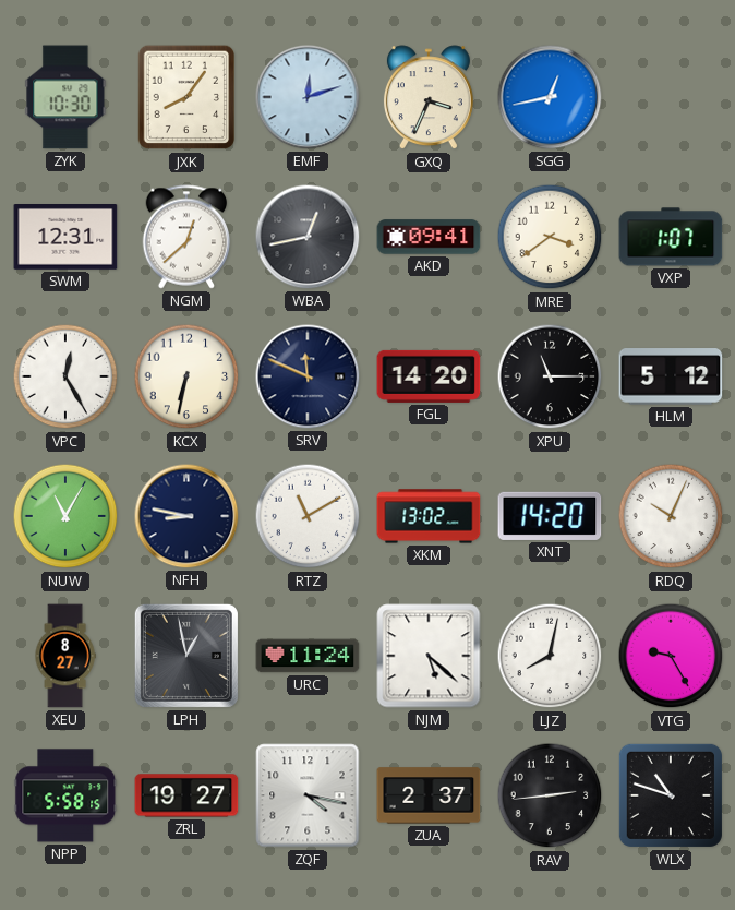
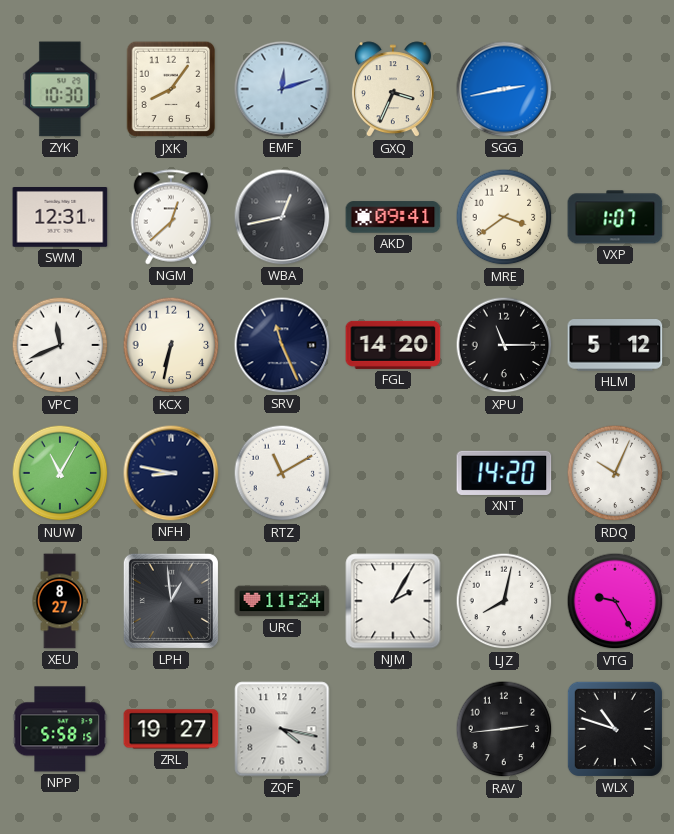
SGG: 12:43 -> 2:43 (504, 89)
VPC: 12:25 -> 11:41 (60, 345)
SRV: 11:49 -> 11:26 (282, 345)
XKM: 13:02 -> none (429, 516)
LPH: 12:58 -> 12:59 (171, 601)
NJM: 5:22 -> 2:05 (393, 601)
ZUA: 2:37 -> none (429, 795)
